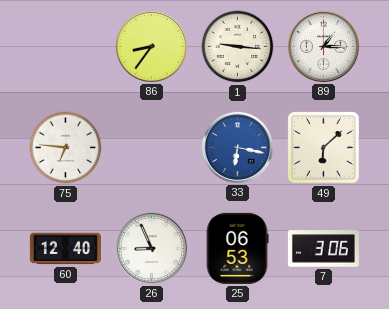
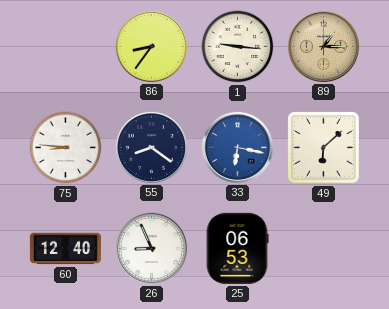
89 dial: white -> champagne (323, 46)
75: 6:46 -> 8:46 (66, 148)
55: none -> 8:21 (151, 147)
7: 3:06 -> none (323, 249)
